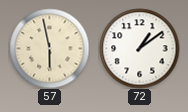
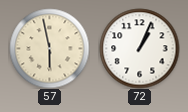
72: 1:09 -> 1:04 (139, 48)
